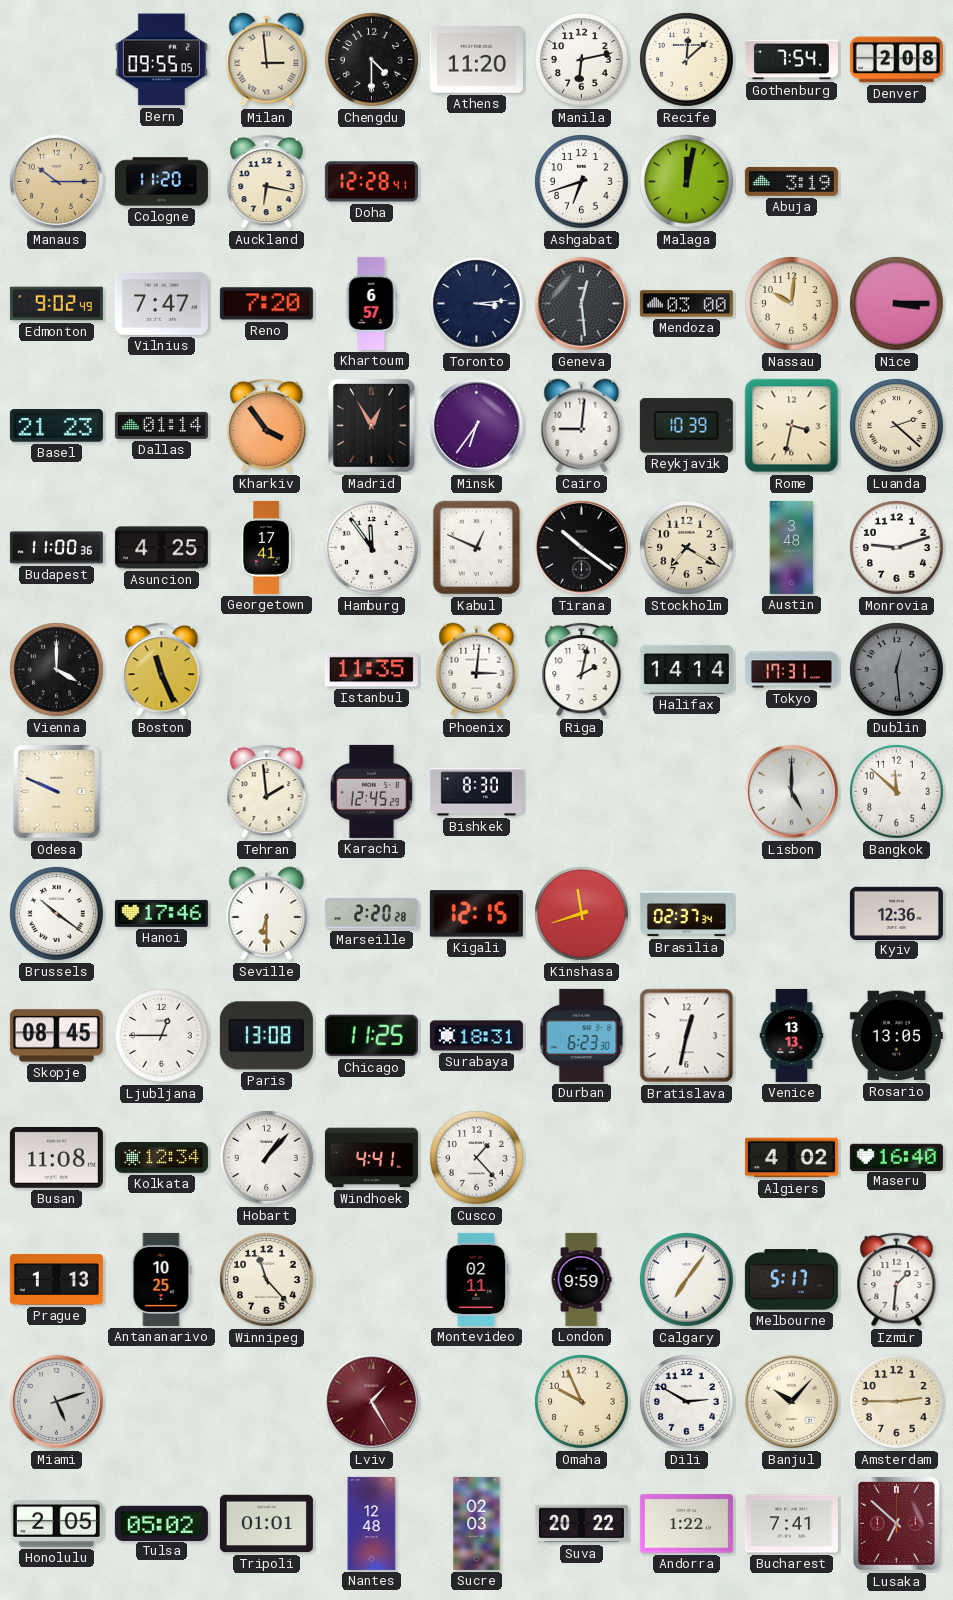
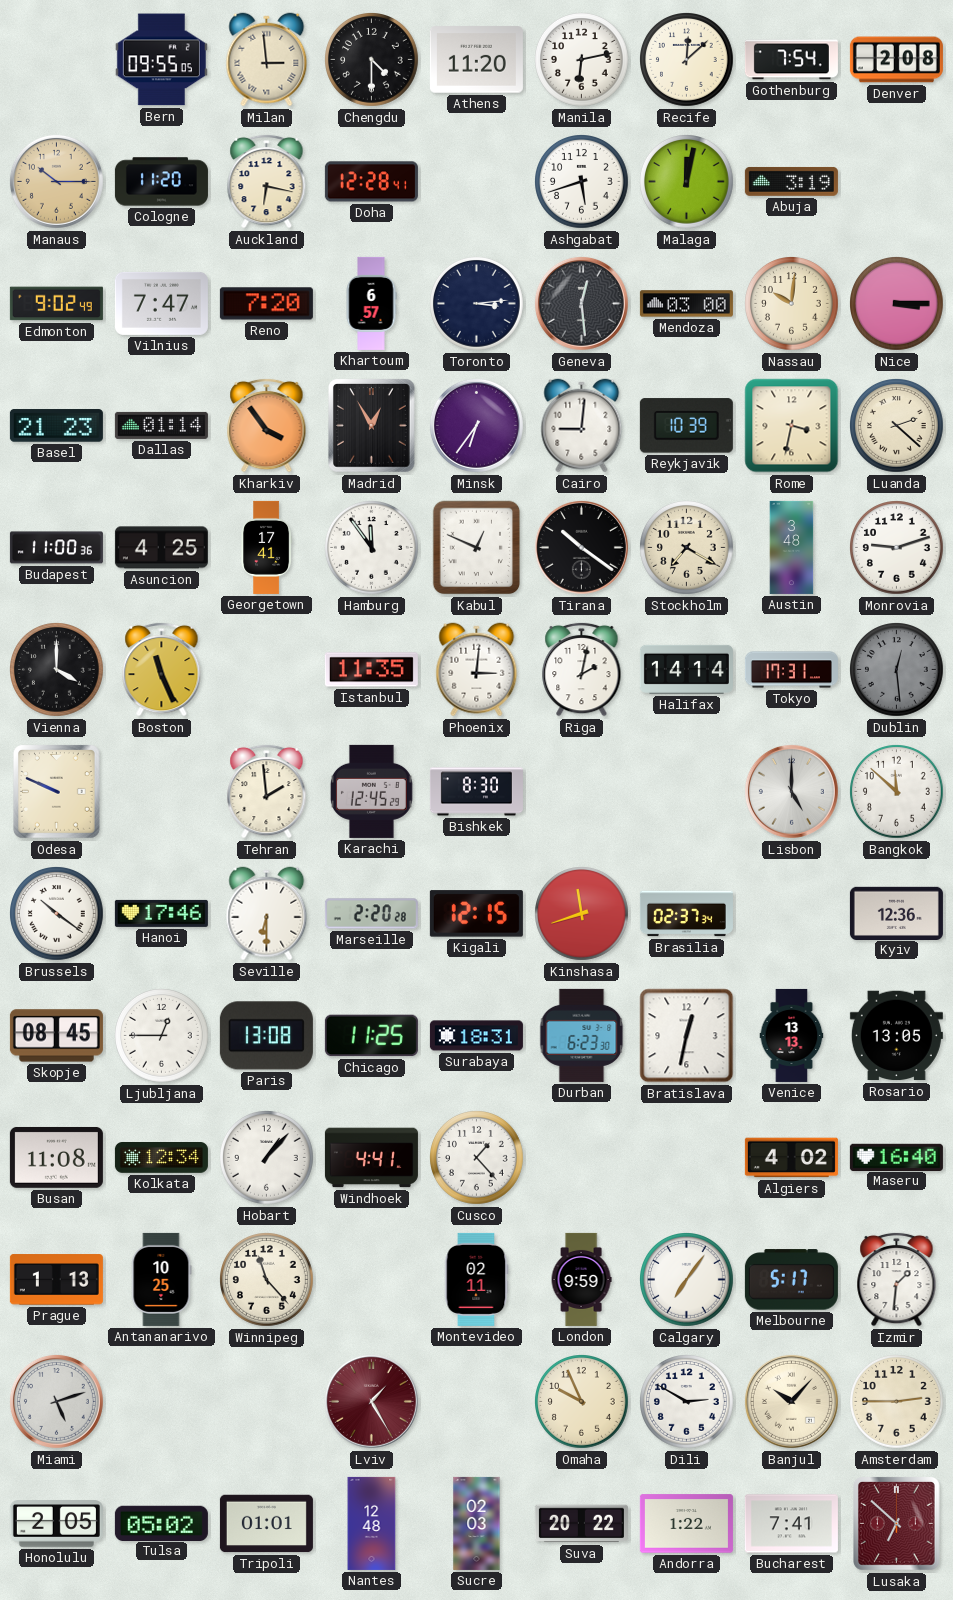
Ashgabat: 6:42 -> 5:42 (582, 182)
